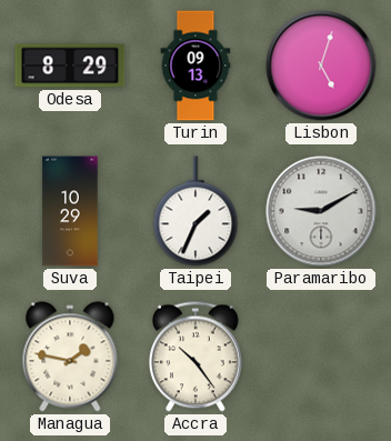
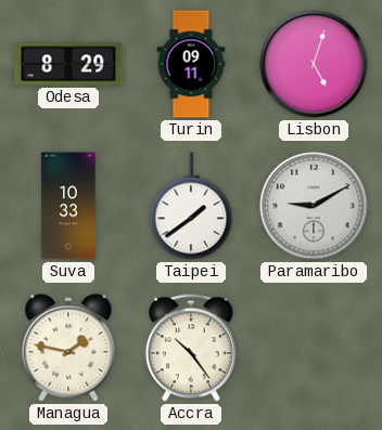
Turin: 09:13 -> 09:11 (191, 64)
Suva: 10:29 -> 10:33 (68, 206)
Taipei: 1:34 -> 1:39 (191, 206)
